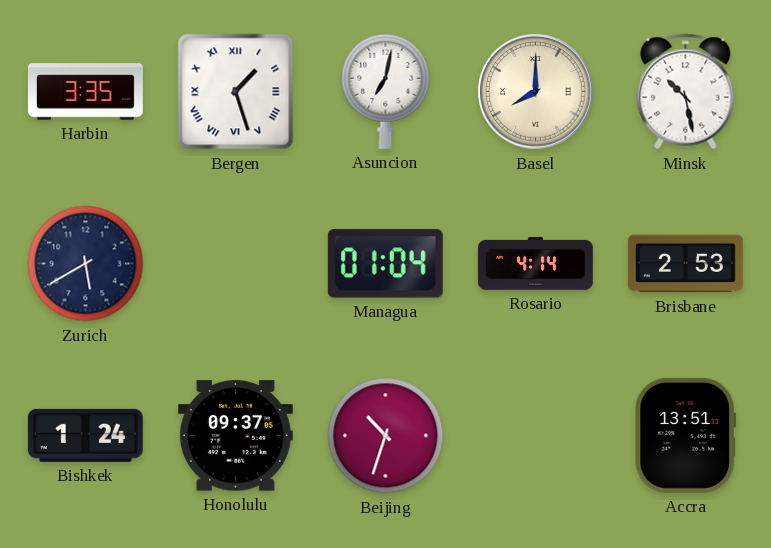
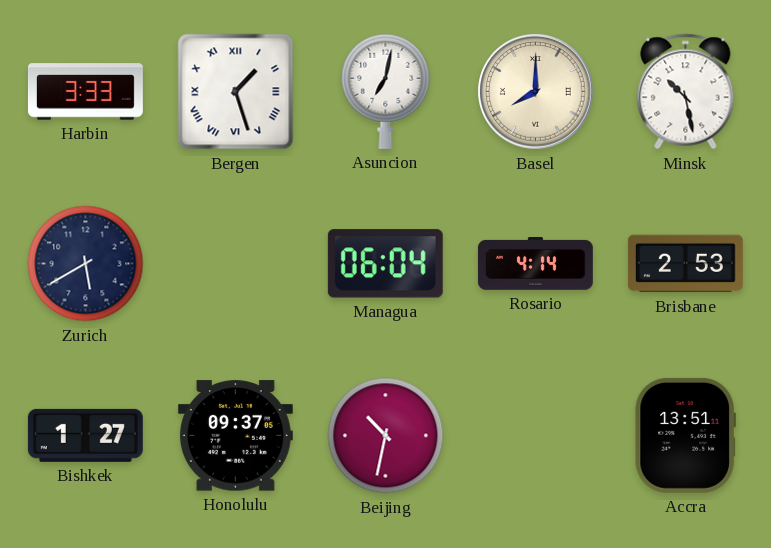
Harbin: 3:35 -> 3:33 (85, 92)
Managua: 01:04 -> 06:04 (385, 264)
Bishkek: 1:24 -> 1:27 (85, 435)
Beijing: 10:33 -> 10:32 (386, 436)
